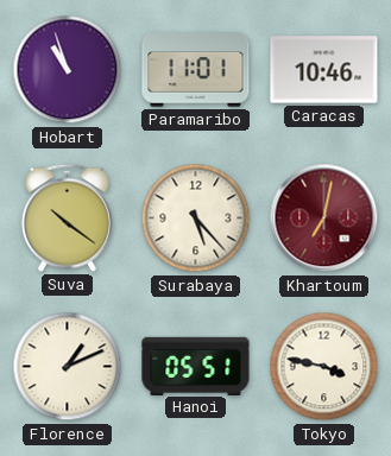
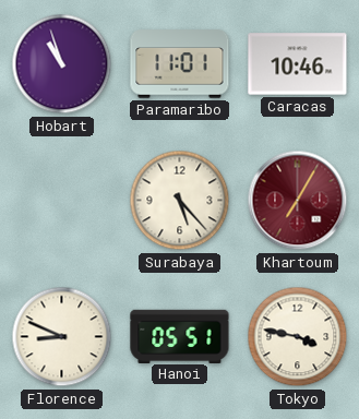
Suva: 10:21 -> none (67, 217)
Khartoum: 7:02 -> 7:05 (298, 201)
Florence: 1:11 -> 8:49 (62, 337)
